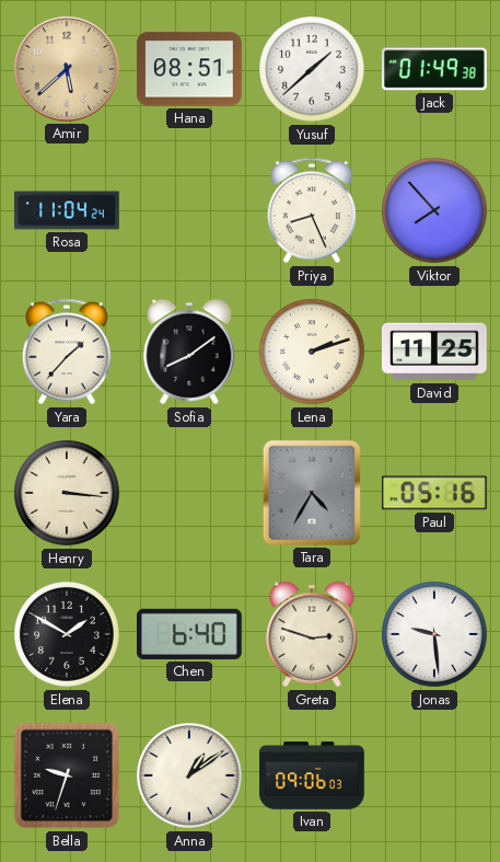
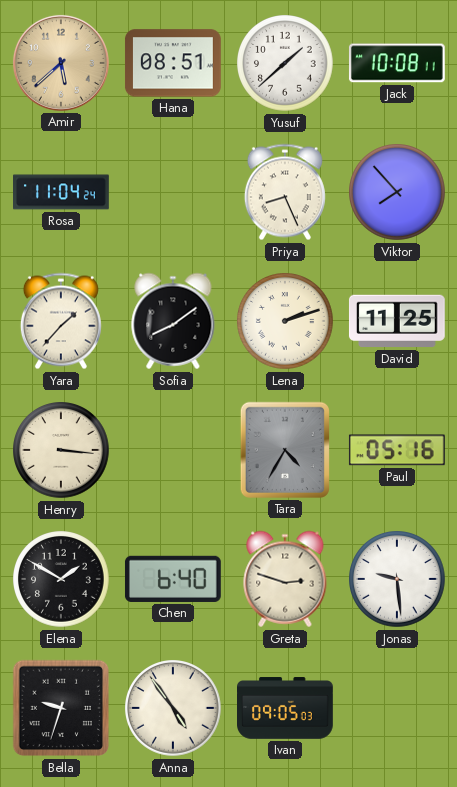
Jack: 01:49 -> 10:08 (397, 63)
Anna: 1:09 -> 4:54 (174, 709)
Ivan: 09:06 -> 09:05 (286, 708)
